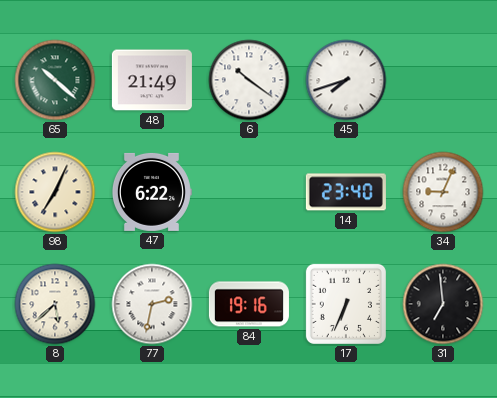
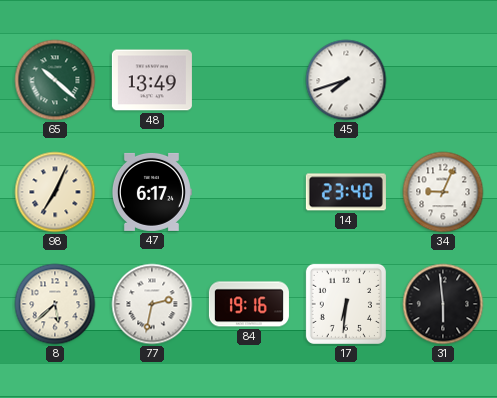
48: 21:49 -> 13:49 (152, 80)
6: 10:21 -> none (249, 80)
47: 6:22 -> 6:17 (151, 192)
17: 6:34 -> 6:31 (346, 304)
31: 6:59 -> 5:59 (443, 304)
